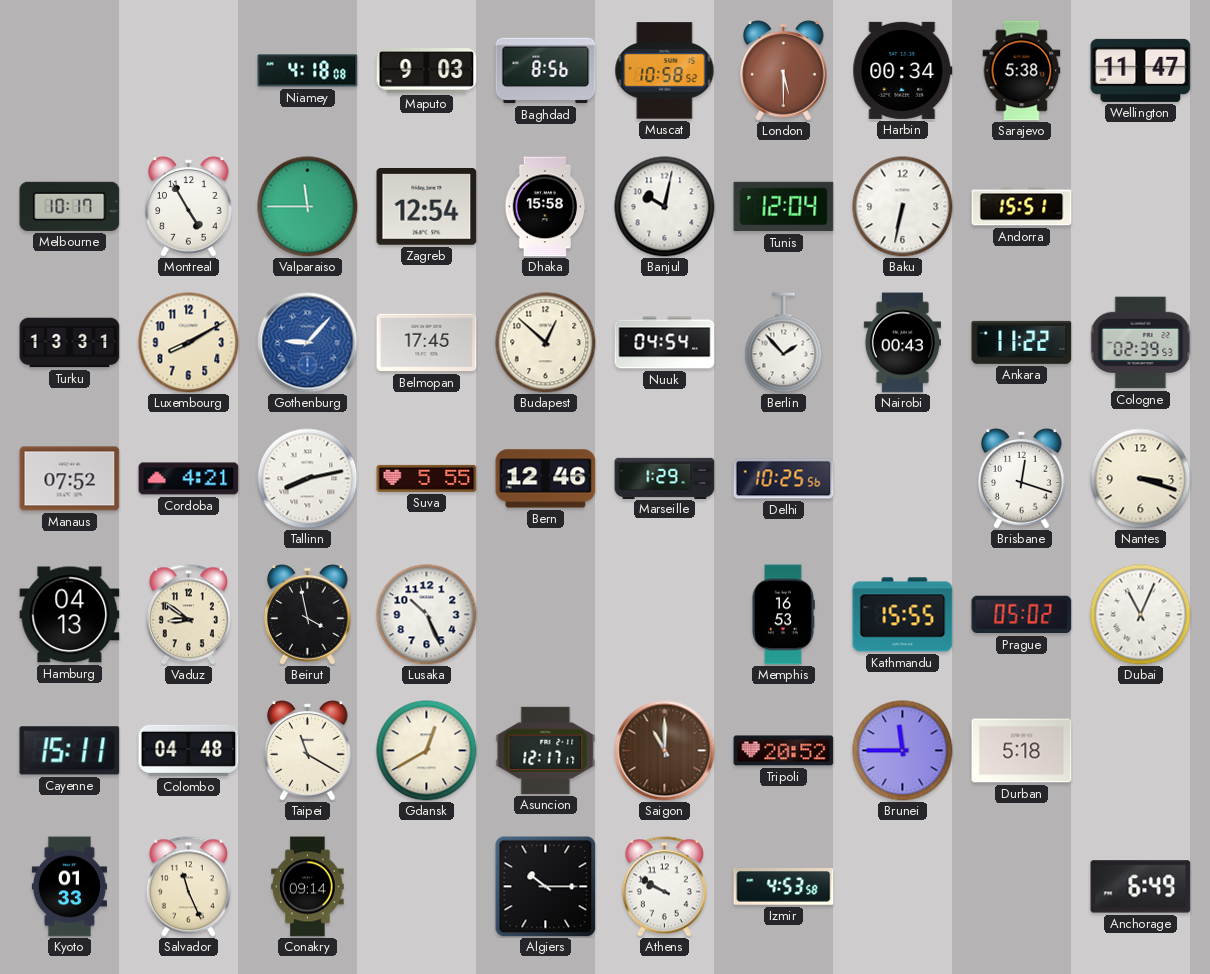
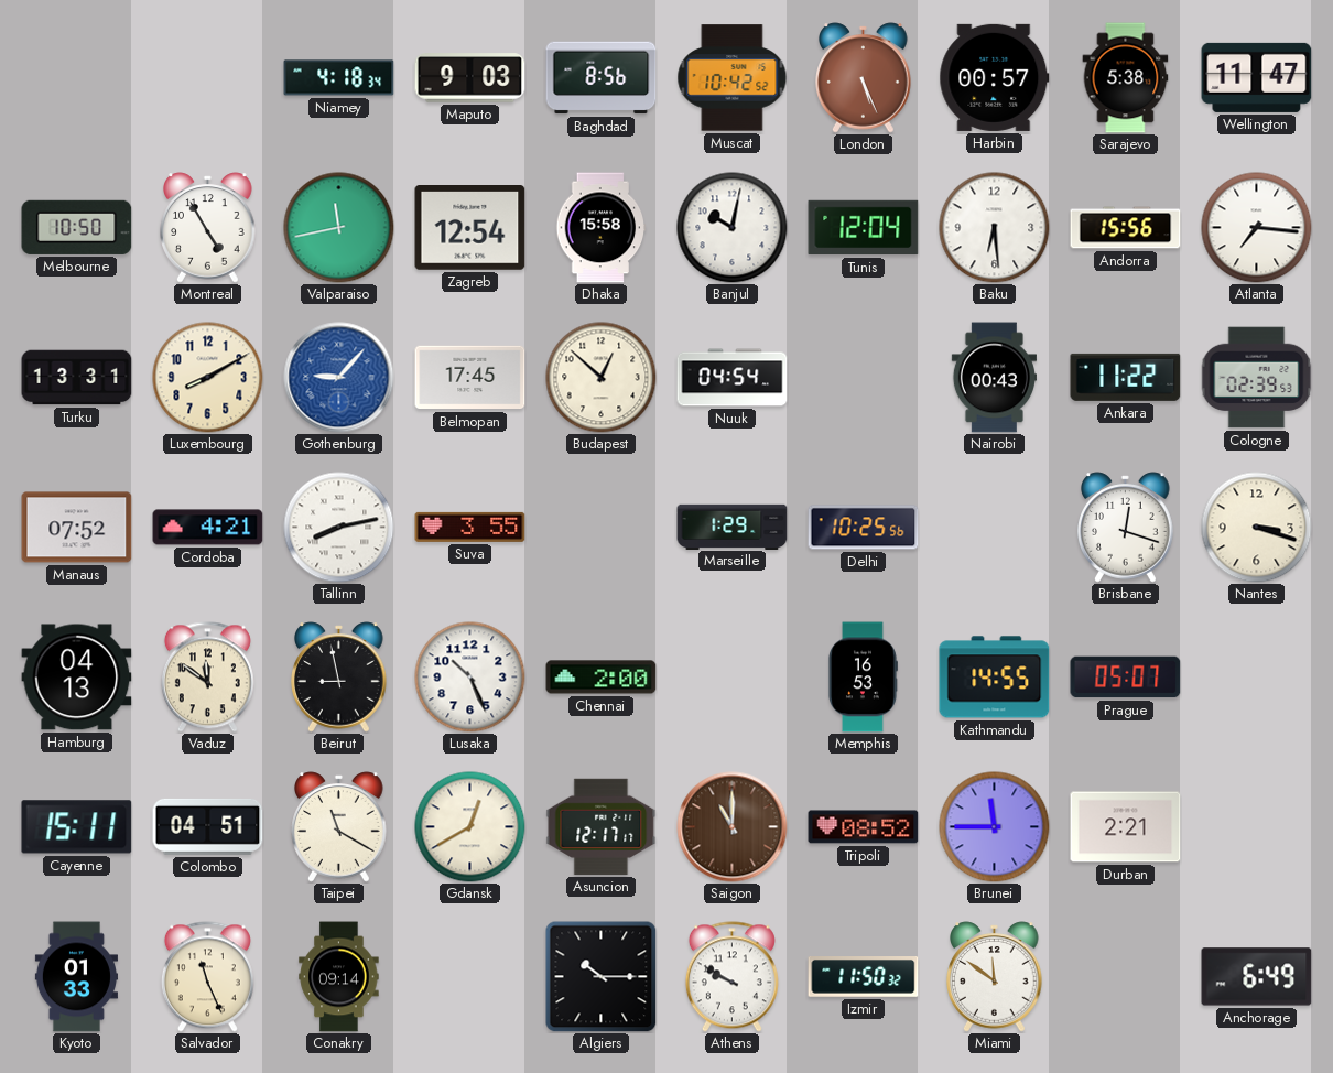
Niamey: 4:18:08 -> 4:18:34 (339, 78)
Muscat: 10:58 -> 10:42 (733, 78)
London: 5:30 -> 5:26 (864, 78)
Harbin: 00:34 -> 00:57 (995, 77)
Melbourne: 10:17 -> 10:50 (77, 227)
Valparaiso: 11:45 -> 11:43 (339, 228)
Baku: 6:32 -> 6:29 (995, 228)
Andorra: 15:51 -> 15:56 (1126, 228)
Atlanta: none -> 7:16 (1257, 228)
Berlin: 1:53 -> none (784, 343)
Suva: 5:55 -> 3:55 (470, 527)
Bern: 12:46 -> none (546, 479)
Vaduz: 8:51 -> 11:51 (207, 678)
Beirut: 3:58 -> 8:58 (339, 678)
Chennai: none -> 2:00 (602, 678)
Kathmandu: 15:55 -> 14:55 (995, 678)
Prague: 05:02 -> 05:07 (1126, 678)
Dubai: 11:04 -> none (1141, 615)
Colombo: 04:48 -> 04:51 (208, 826)
Tripoli: 20:52 -> 08:52 (864, 827)
Durban: 5:18 -> 2:21 (1126, 827)
Izmir: 4:53 -> 11:50 (864, 977)
Miami: none -> 11:51 (995, 977)
